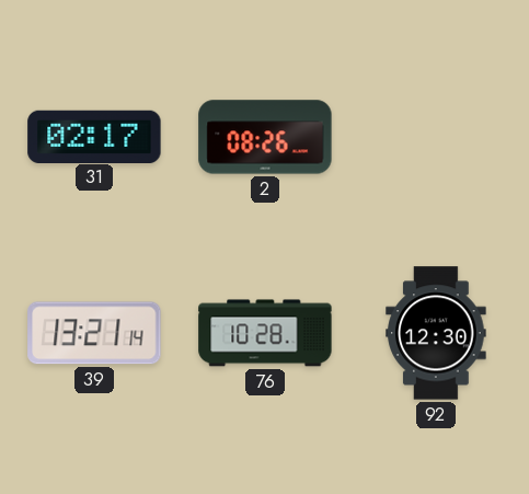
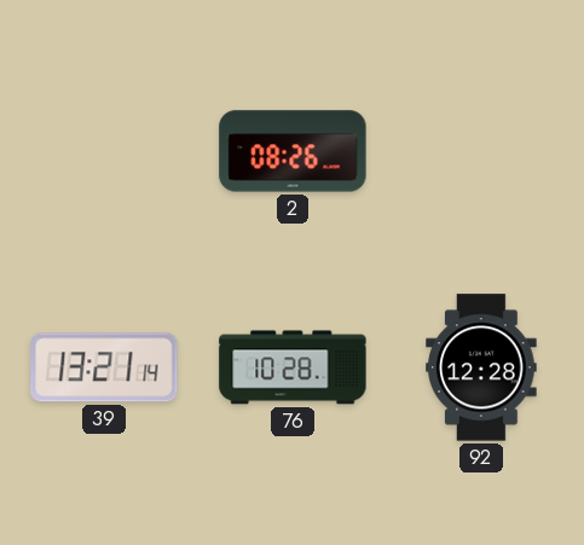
31: 02:17 -> none (94, 136)
92: 12:30 -> 12:28 (481, 367)
